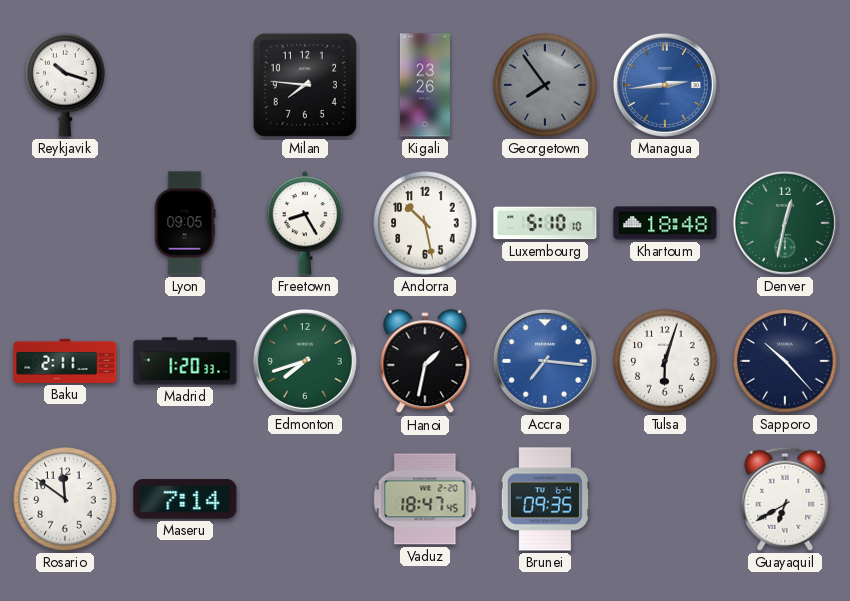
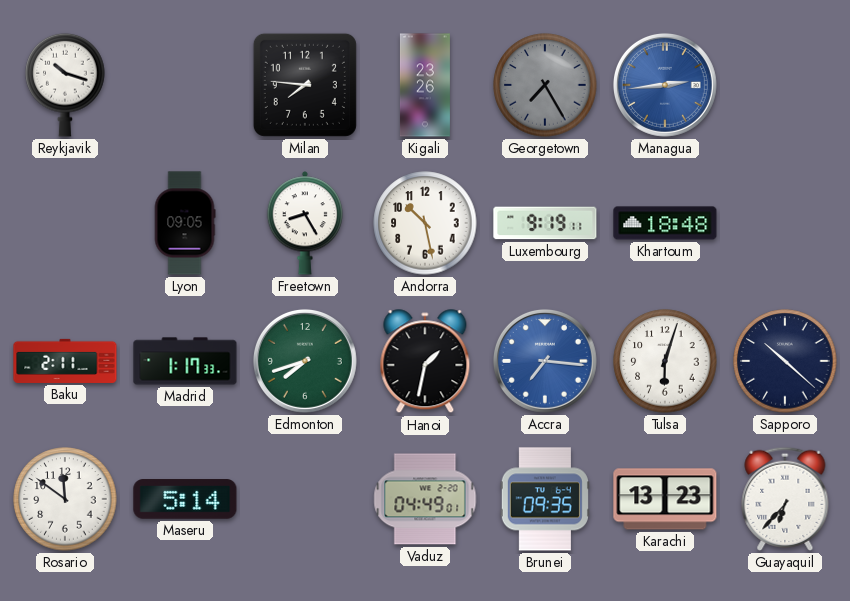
Georgetown: 7:54 -> 7:25 (545, 85)
Luxembourg: 5:10 -> 9:19 (545, 223)
Denver: 12:32 -> none (785, 223)
Madrid: 1:20 -> 1:17 (185, 361)
Sapporo: 10:23 -> 10:22 (785, 361)
Maseru: 7:14 -> 5:14 (185, 499)
Vaduz: 18:47 -> 04:49 (425, 499)
Karachi: none -> 13:23 (665, 499)
Guayaquil: 6:40 -> 6:37 (785, 499)
